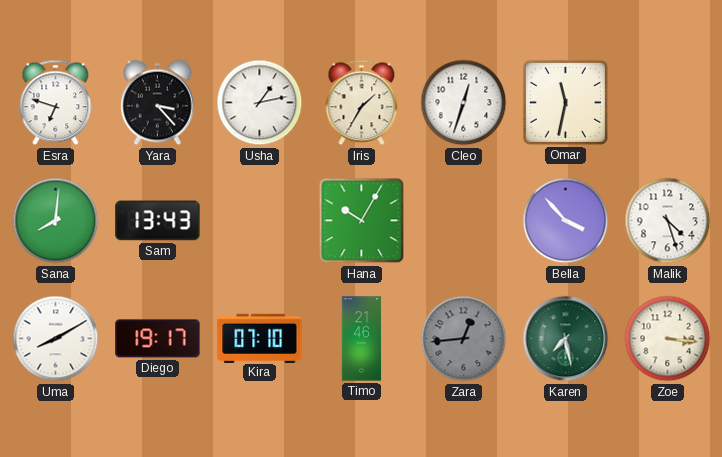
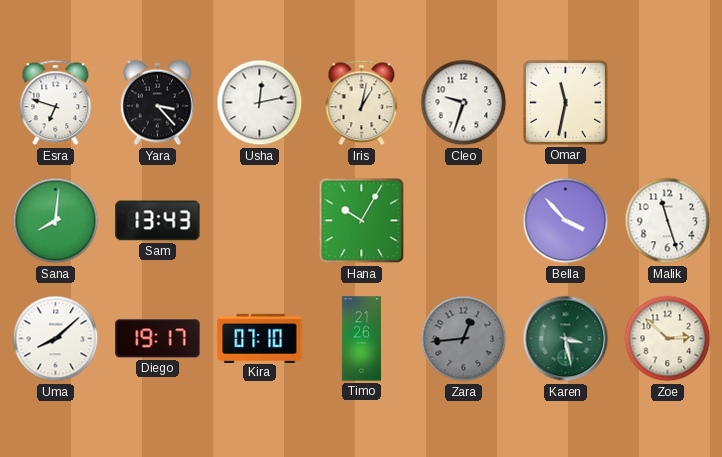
Usha: 1:13 -> 12:13 (260, 103)
Iris: 1:35 -> 1:02 (362, 103)
Cleo: 12:33 -> 9:33 (464, 103)
Malik: 4:27 -> 11:27 (668, 221)
Uma: 8:10 -> 8:08 (56, 339)
Timo: 21:46 -> 21:26 (362, 339)
Karen: 7:28 -> 3:28 (566, 339)
Zoe: 3:16 -> 2:52 (668, 339)
